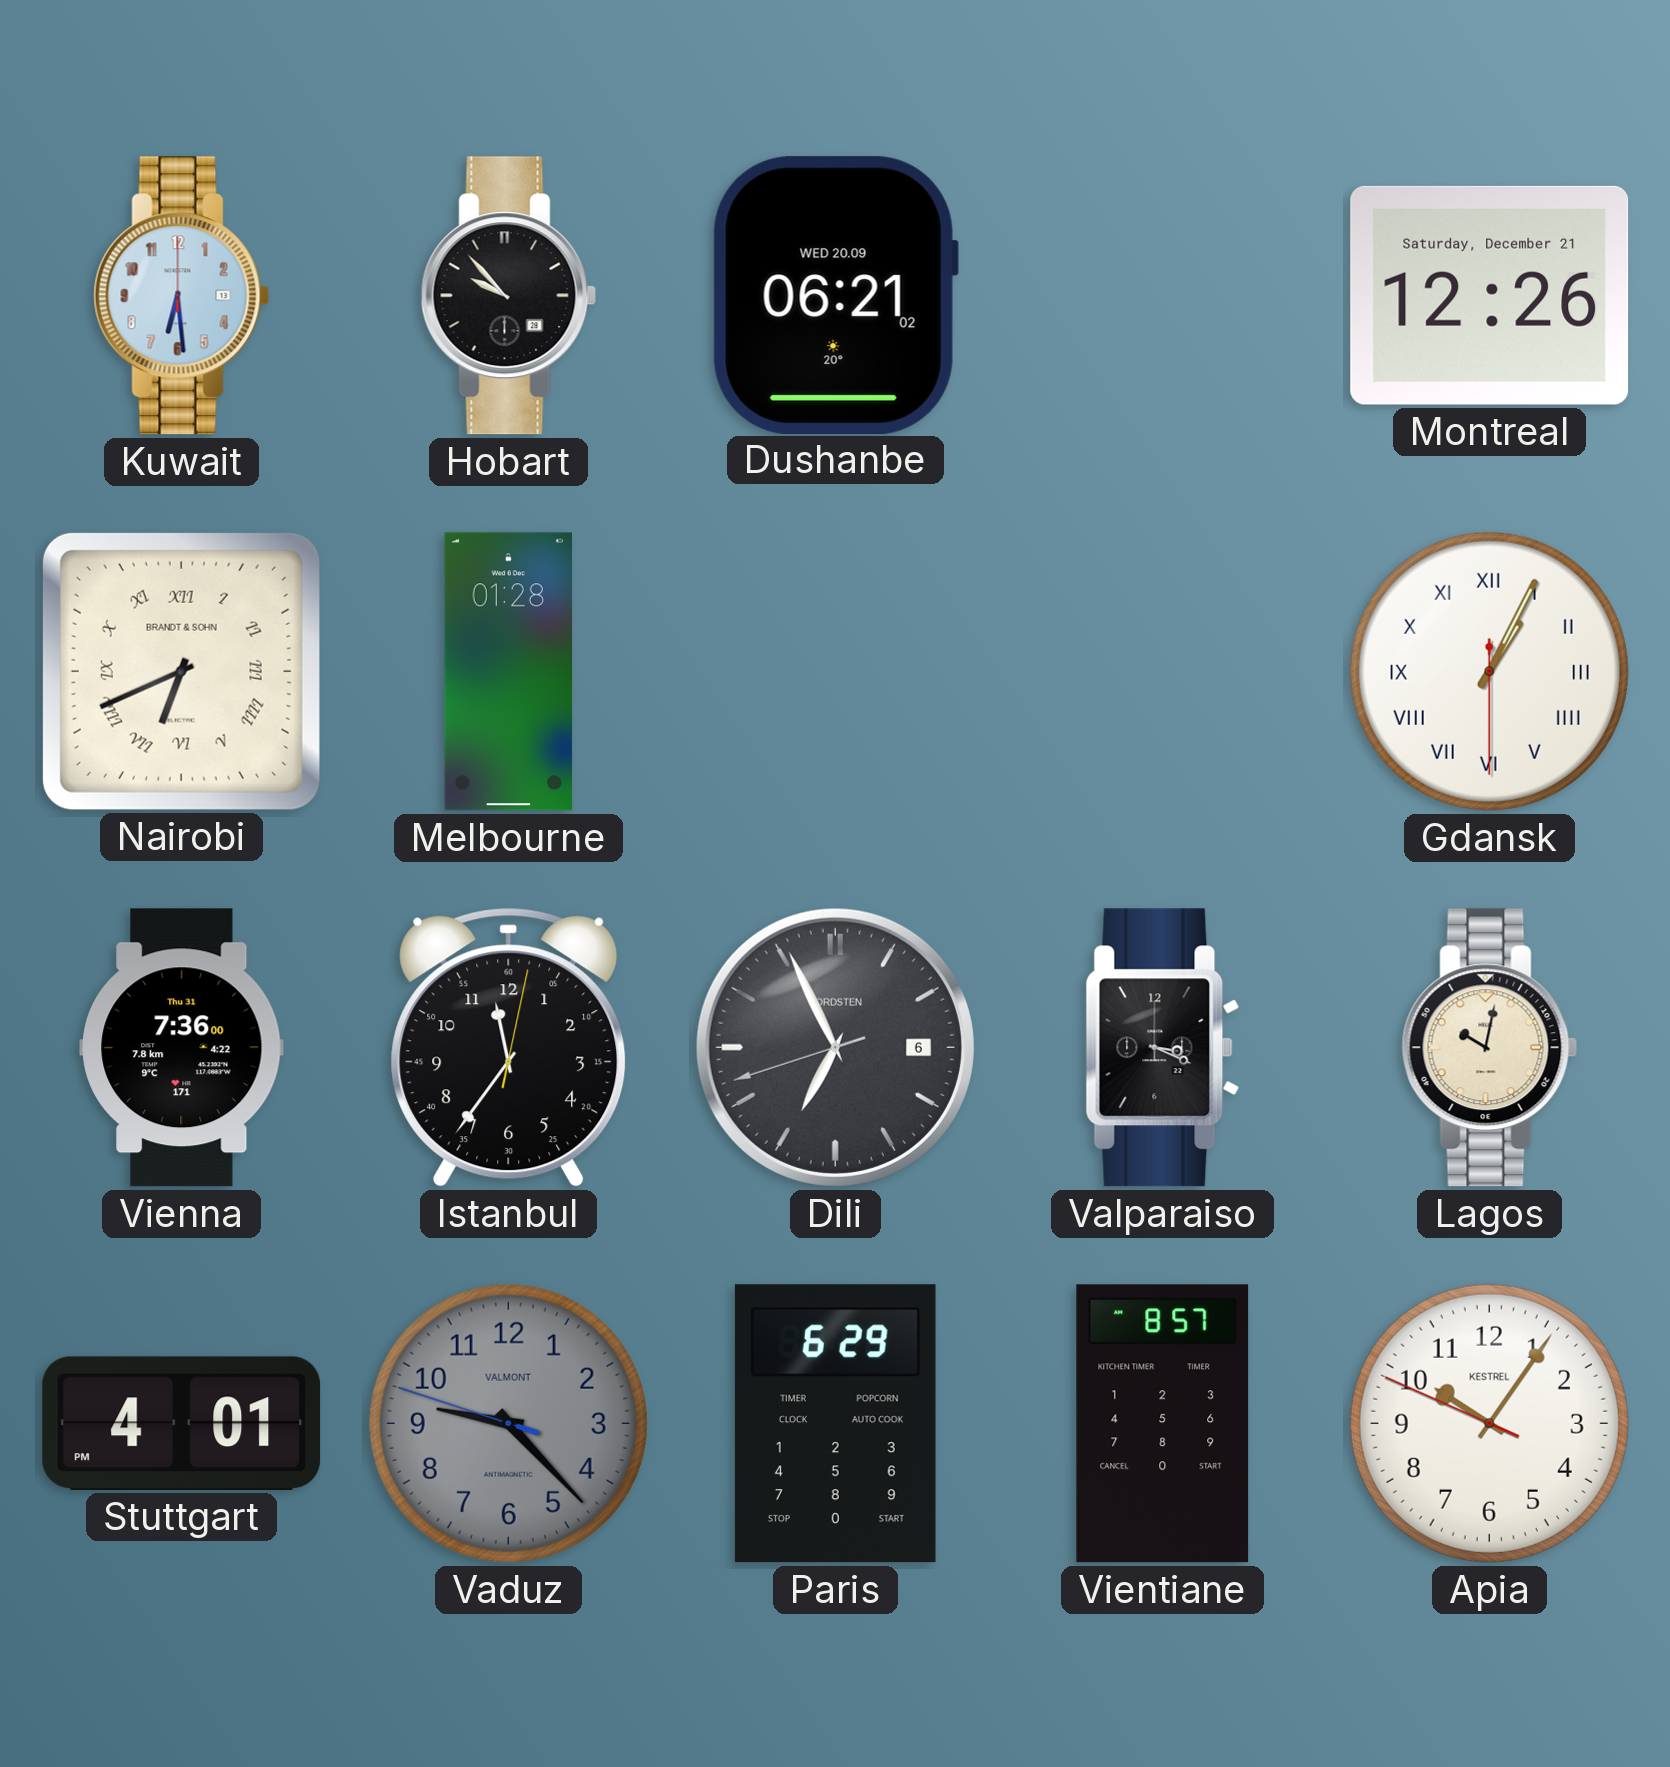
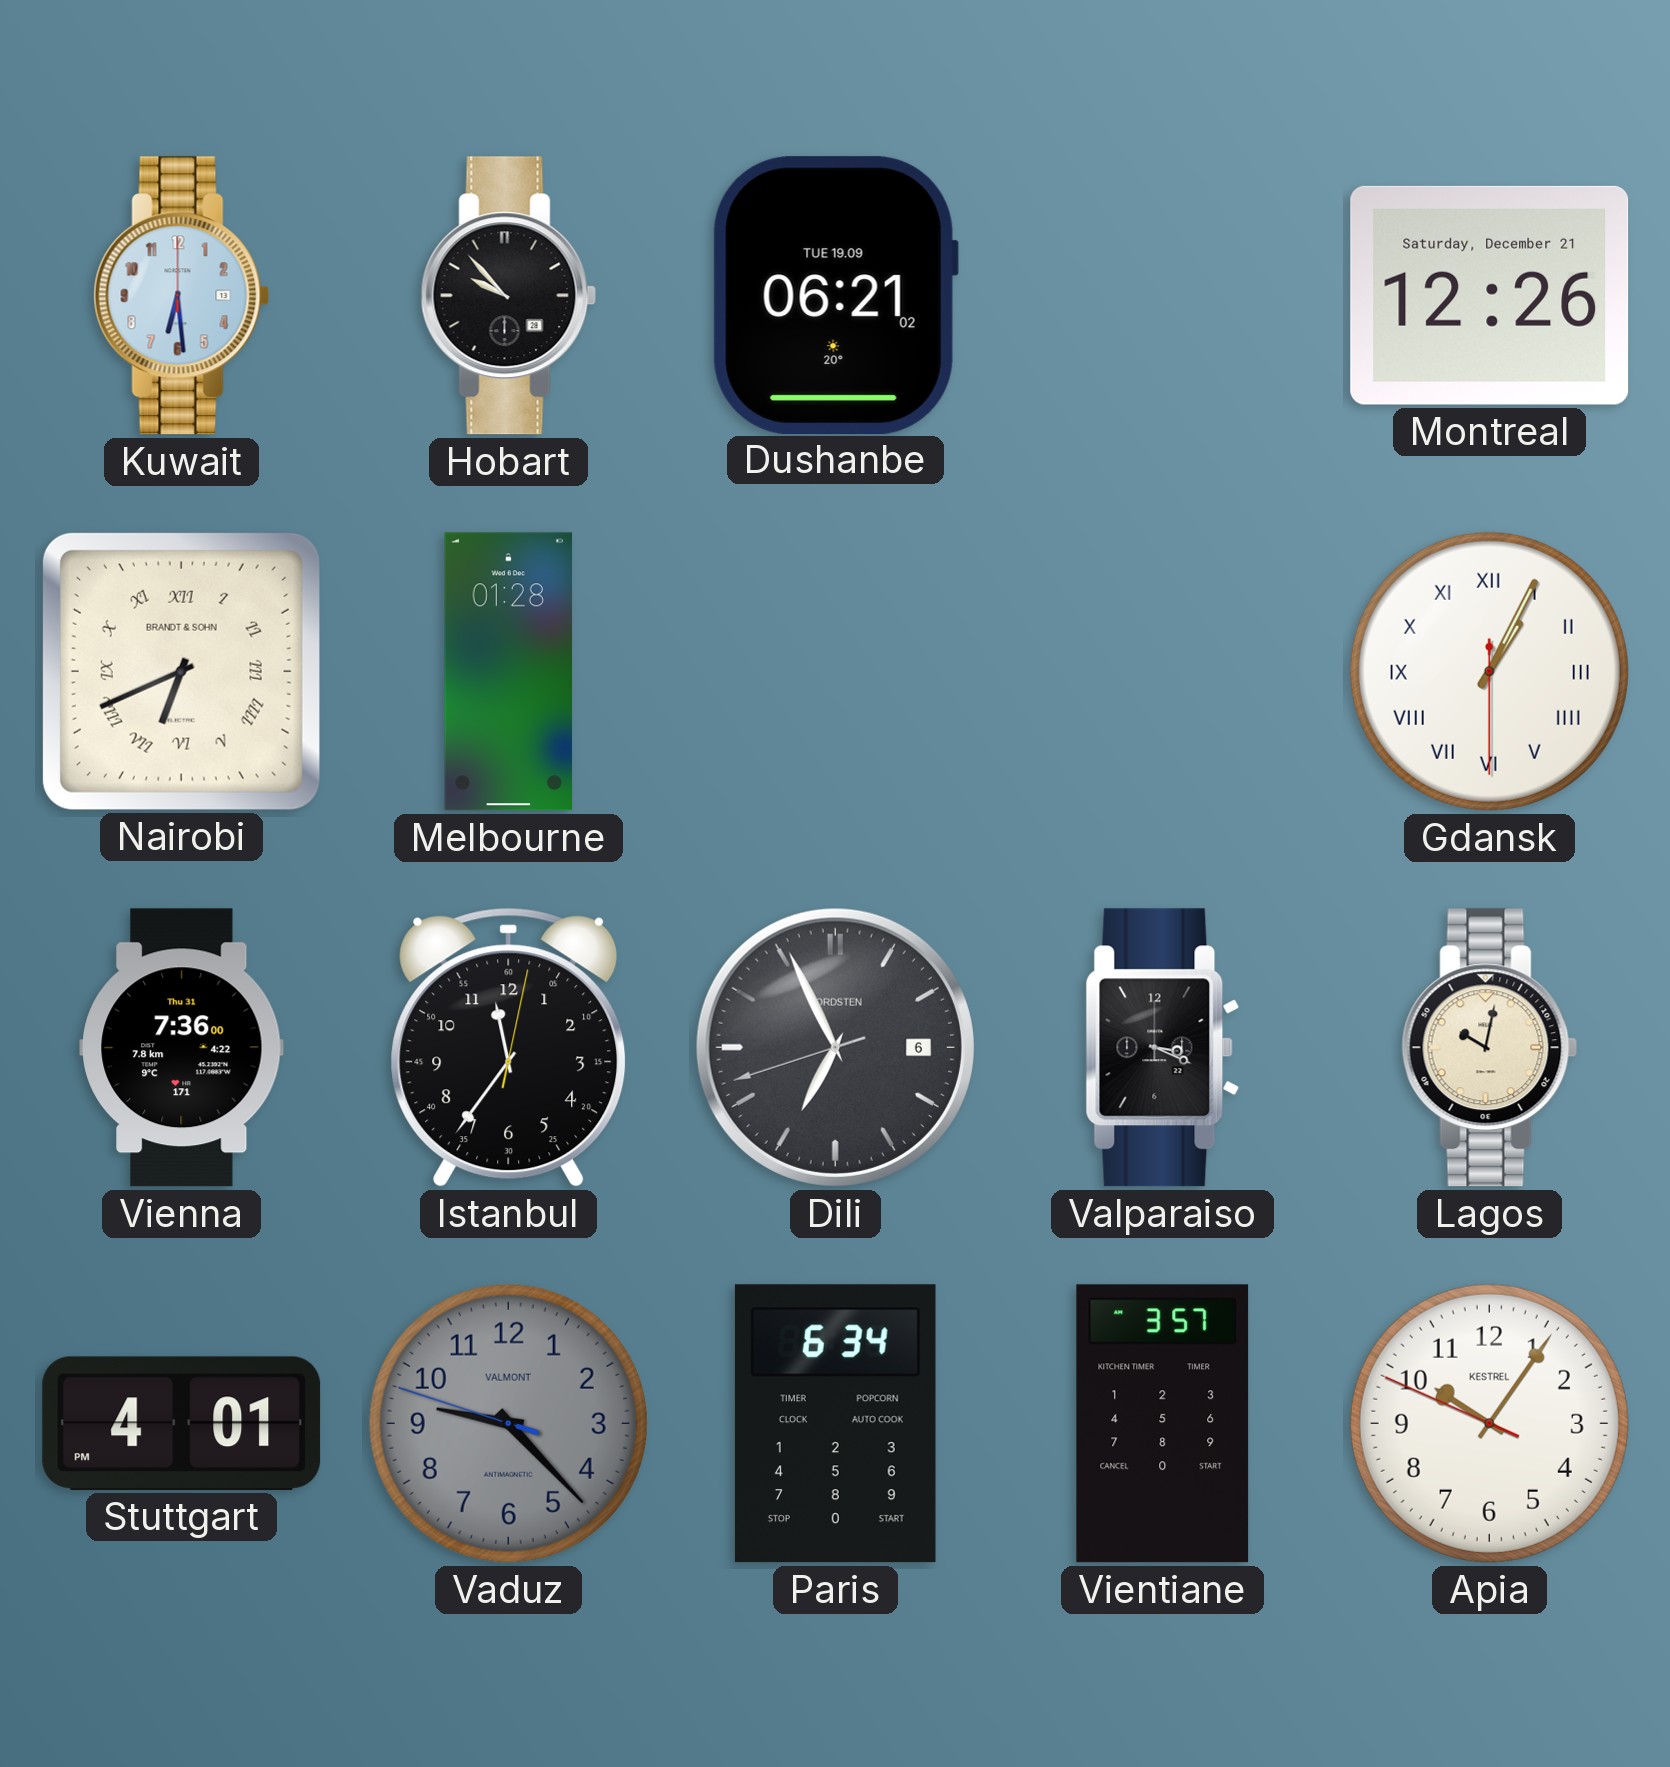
Dushanbe date: WED 20.09 -> TUE 19.09 (835, 295)
Paris: 6:29 -> 6:34 (835, 1424)
Vientiane: 8:57 -> 3:57 (1163, 1424)
